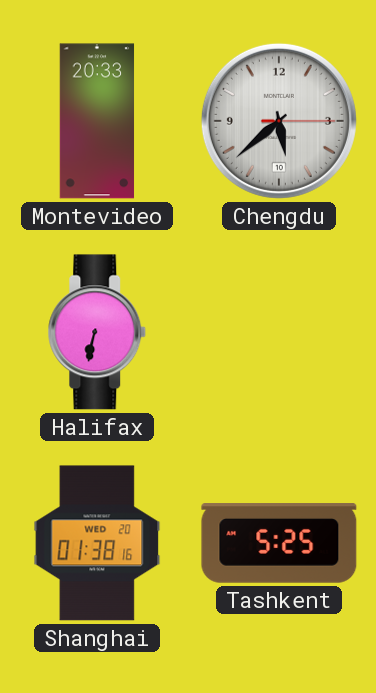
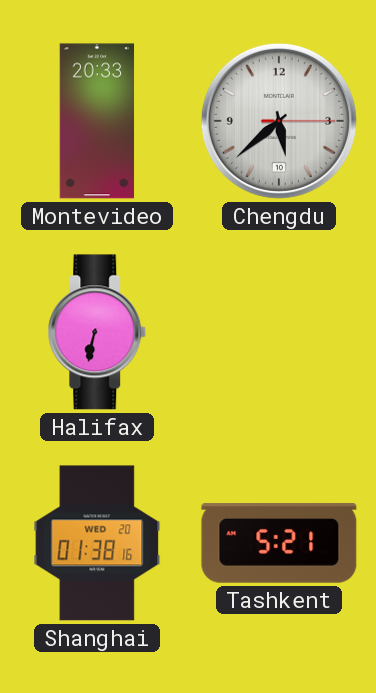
Tashkent: 5:25 -> 5:21 (279, 543)
